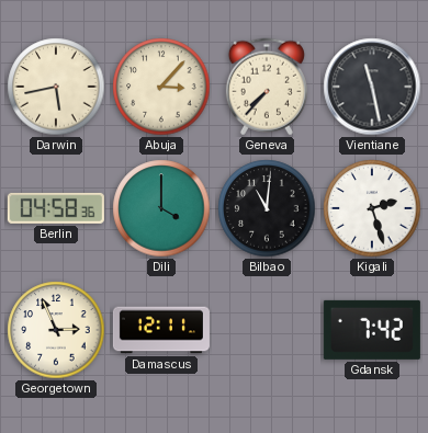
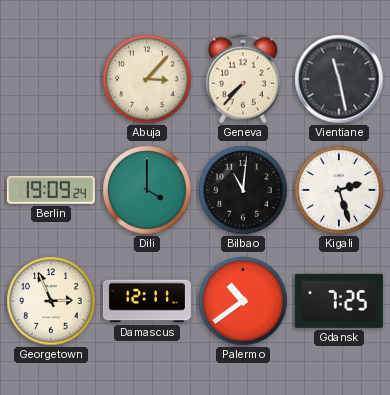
Darwin: 5:43 -> none (56, 87)
Berlin: 04:58 -> 19:09 (51, 190)
Palermo: none -> 10:39 (243, 301)
Gdansk: 7:42 -> 7:25 (339, 301)
